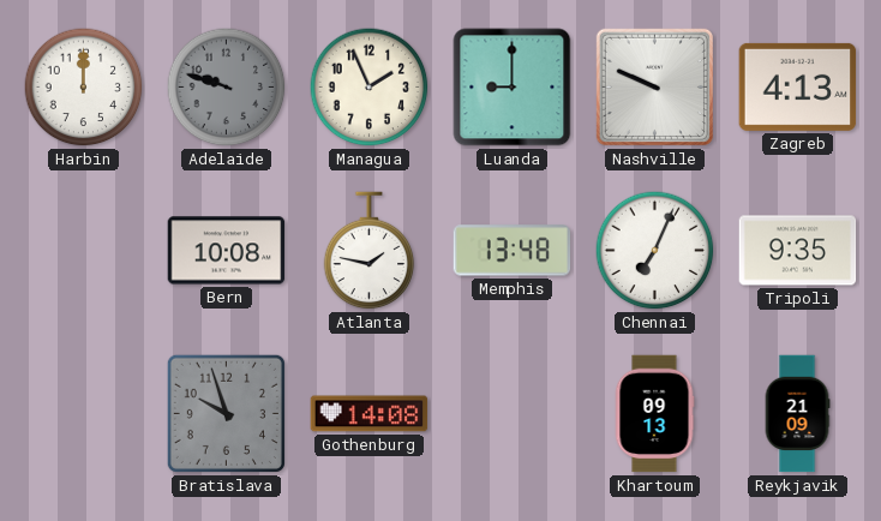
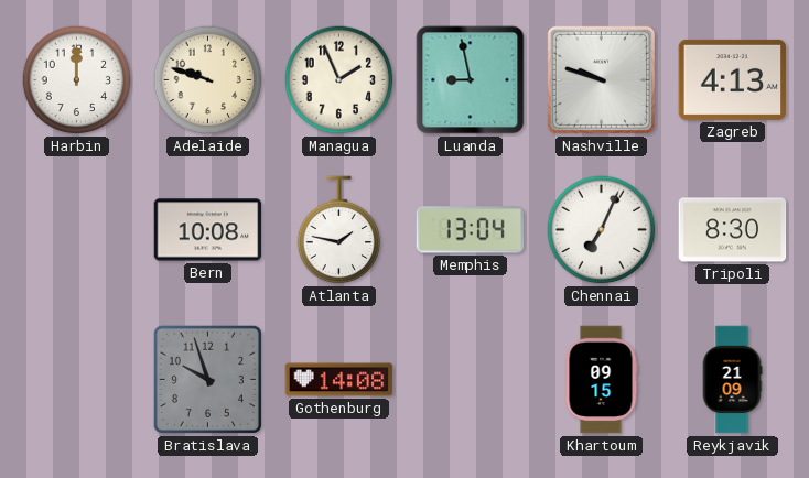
Adelaide dial: grey -> cream (208, 80)
Luanda: 9:00 -> 8:58 (471, 80)
Nashville: 9:49 -> 9:48 (601, 79)
Memphis: 13:48 -> 13:04 (471, 230)
Tripoli: 9:35 -> 8:30 (733, 230)
Khartoum: 09:13 -> 09:15 (601, 380)
